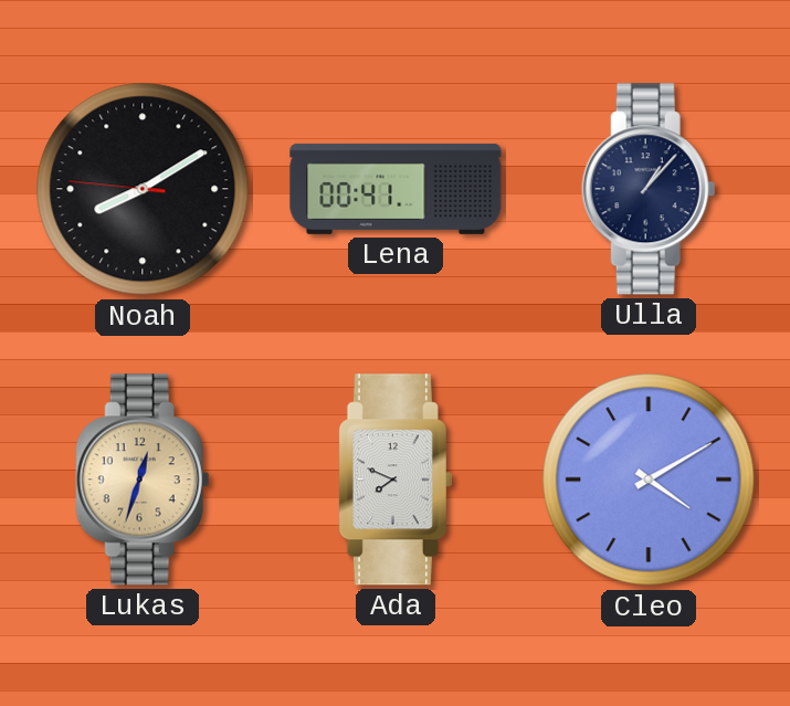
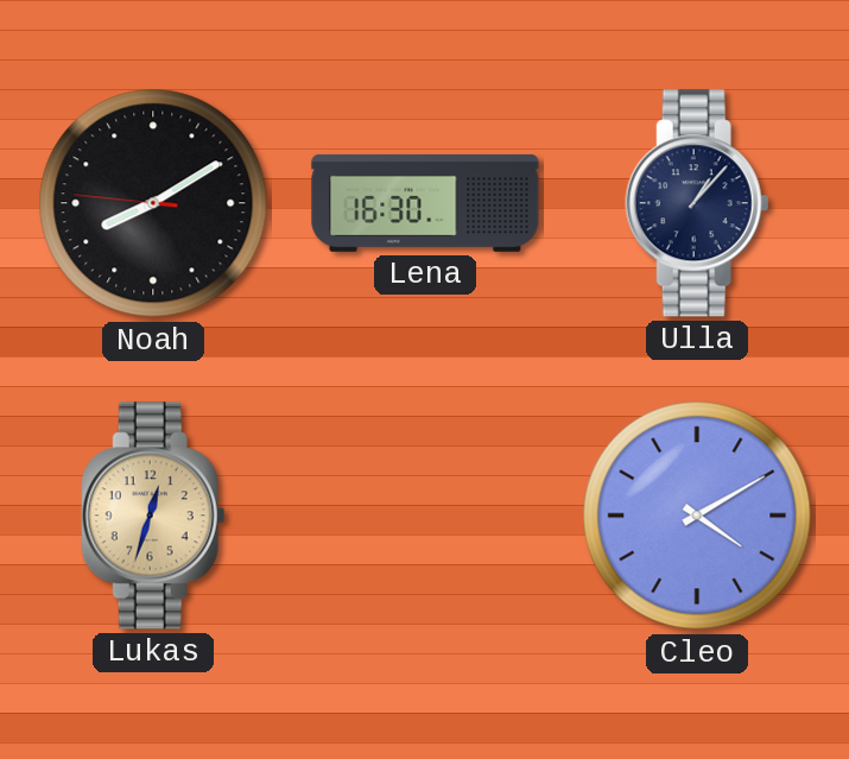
Lena: 00:41 -> 16:30 (425, 203)
Ada: 7:49 -> none (396, 480)
